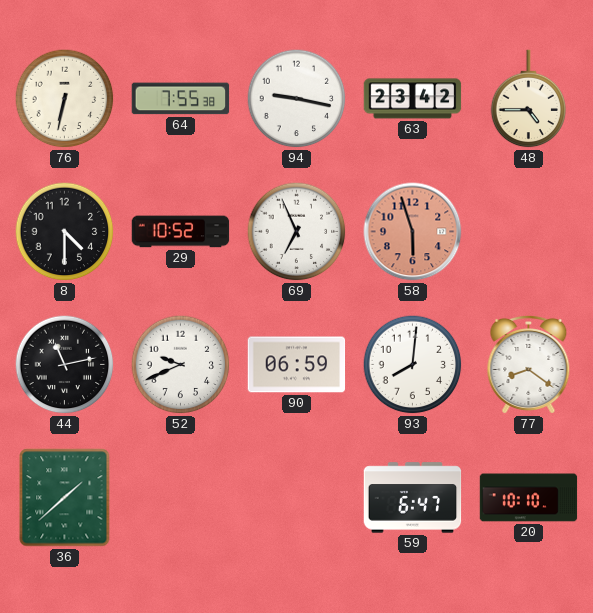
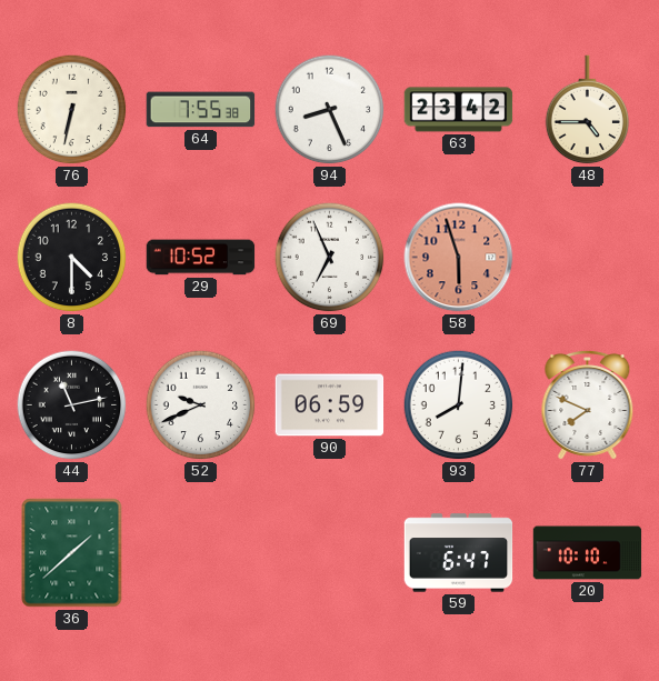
94: 9:17 -> 8:26 (330, 110)
77: 8:21 -> 7:49 (588, 404)
